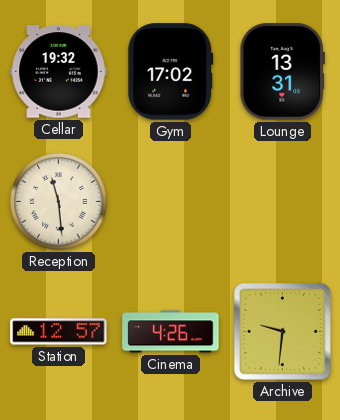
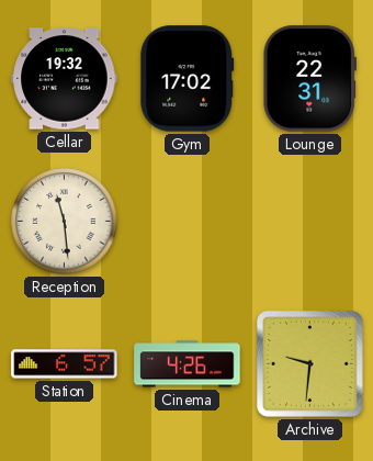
Lounge: 13:31 -> 22:31 (309, 79)
Station: 12:57 -> 6:57 (65, 364)
